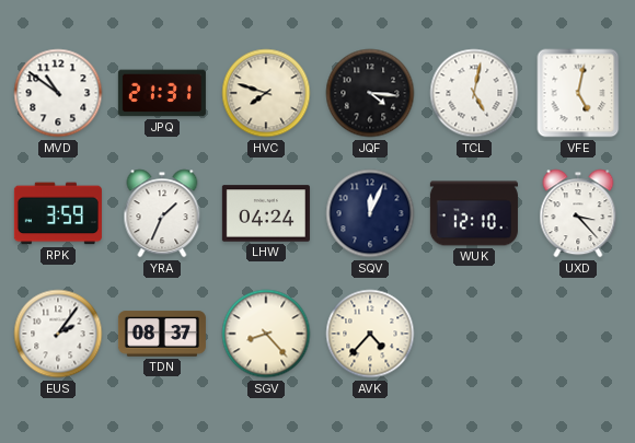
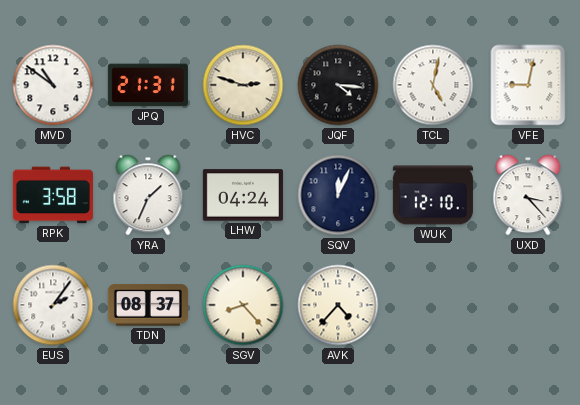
HVC: 7:48 -> 2:48 (243, 85)
VFE: 5:02 -> 9:02 (528, 85)
RPK: 3:59 -> 3:58 (53, 195)
